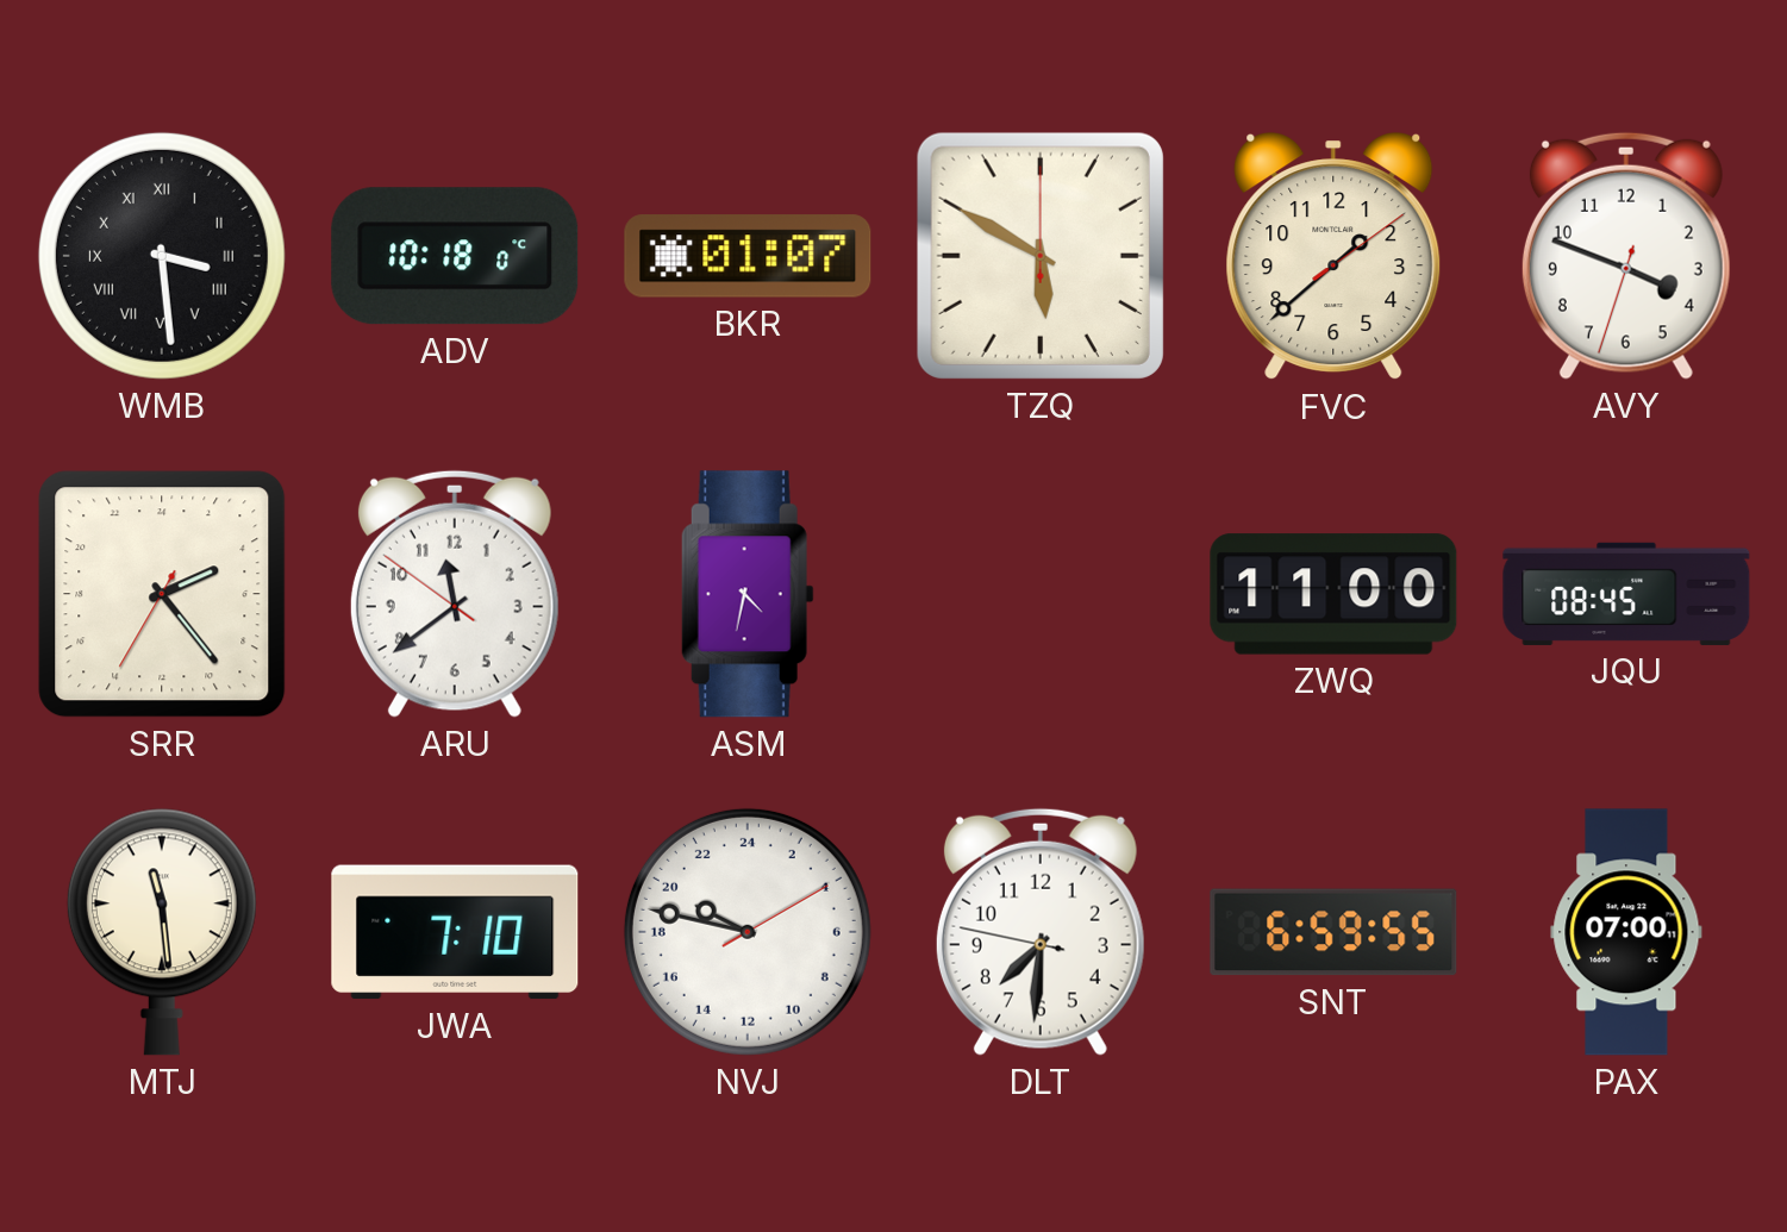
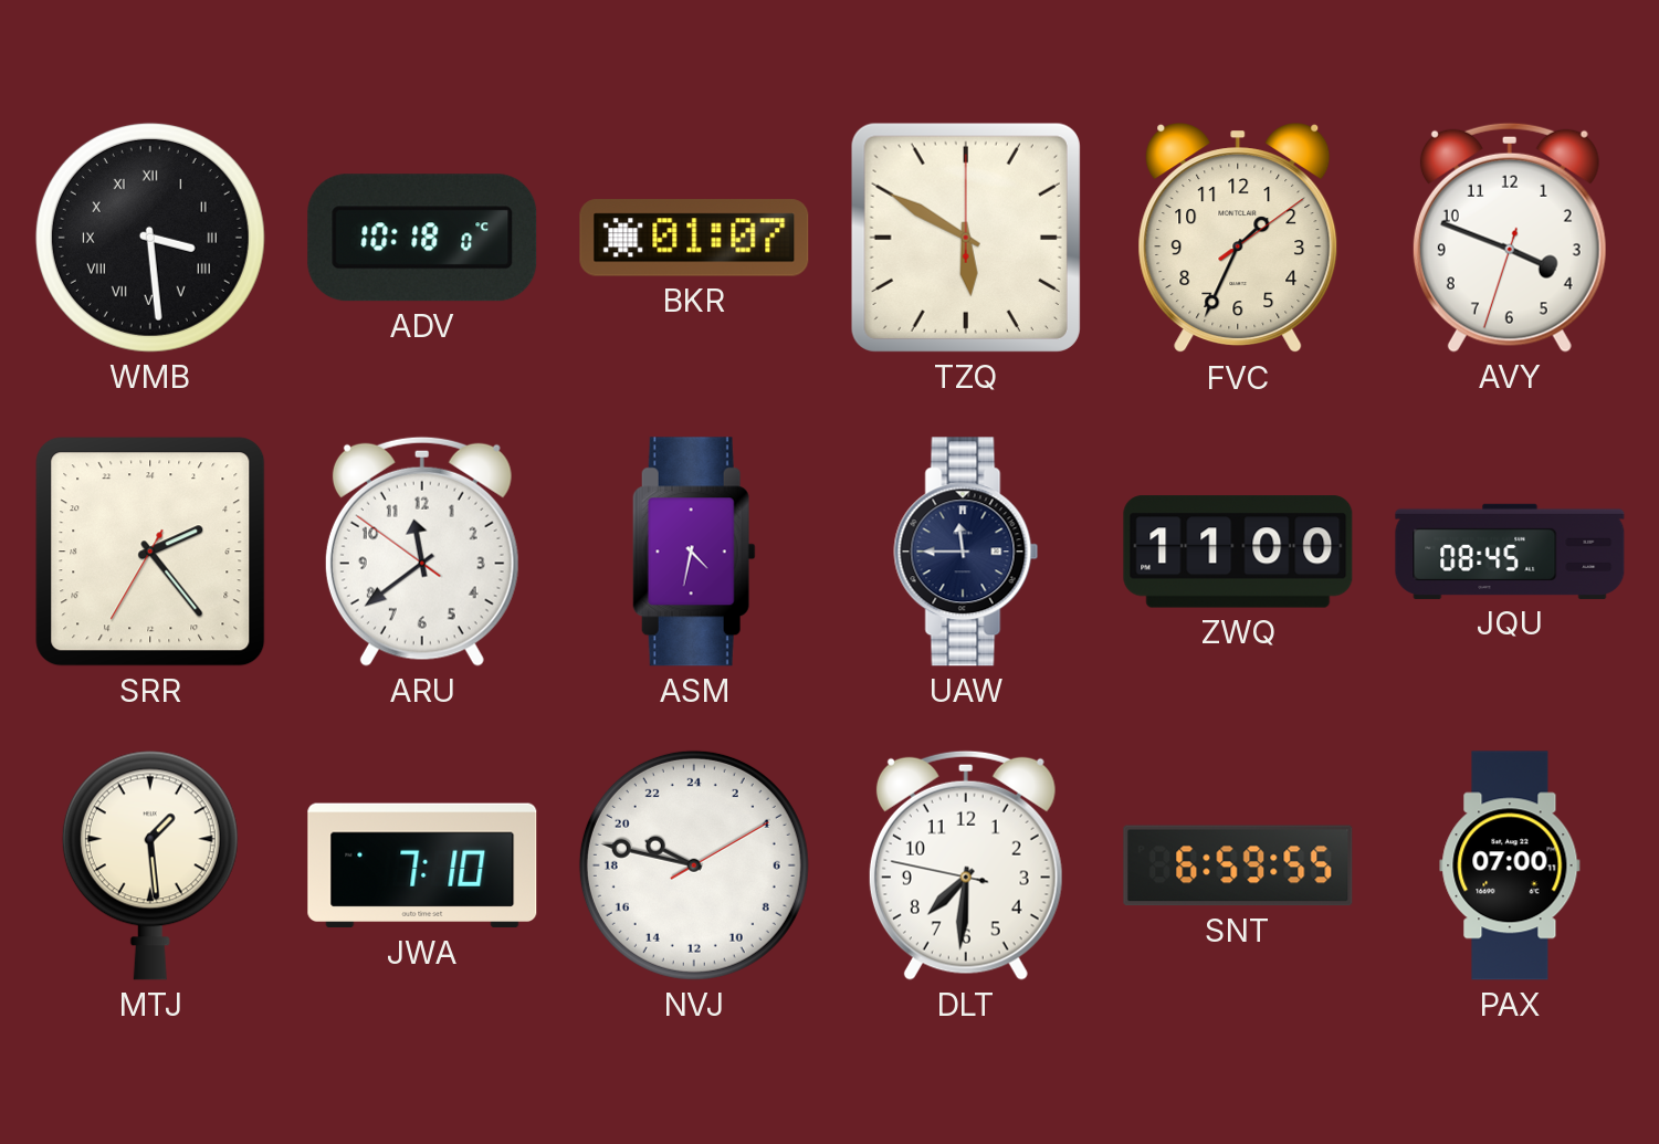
FVC: 1:38 -> 1:34 (1238, 239)
UAW: none -> 11:45 (966, 552)
MTJ: 11:29 -> 1:29 (150, 865)
